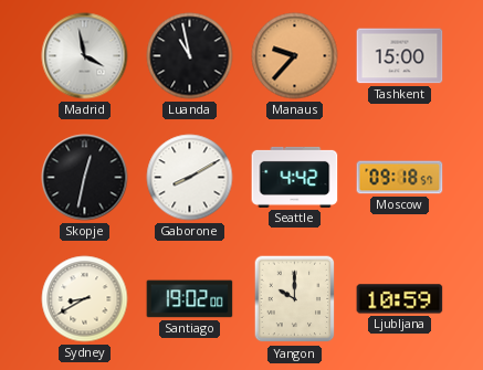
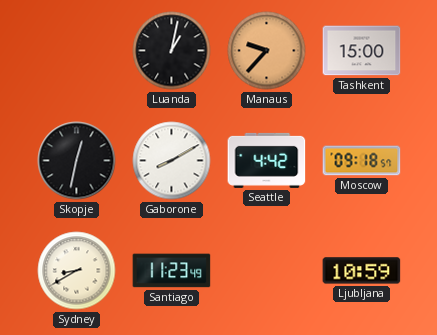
Madrid: 3:58 -> none (85, 56)
Luanda: 10:58 -> 1:02 (172, 51)
Santiago: 19:02 -> 11:23 (172, 271)
Yangon: 10:00 -> none (295, 299)
